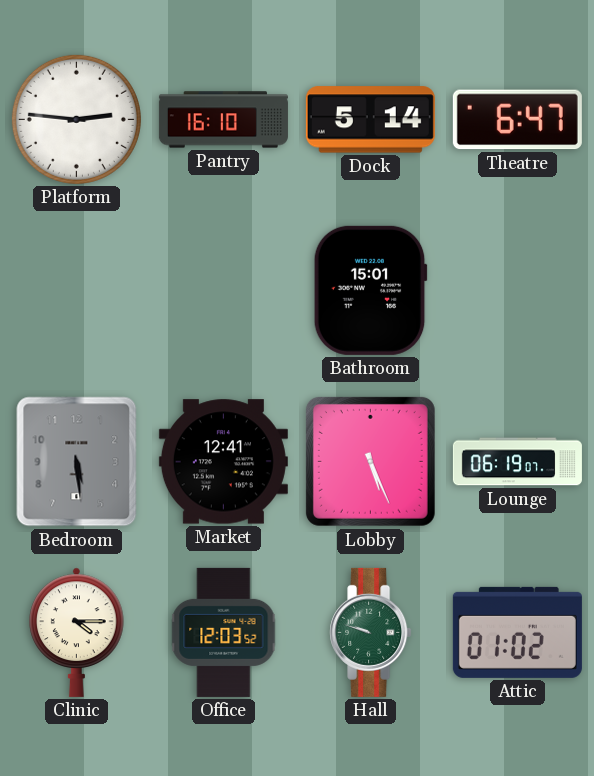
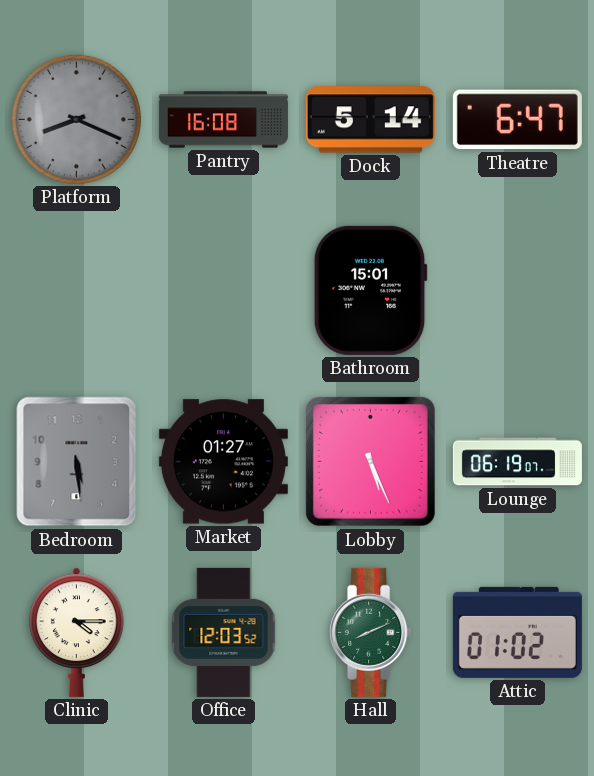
Platform: 2:46 -> 8:19 (76, 119)
Platform dial: white -> grey (76, 119)
Pantry: 16:10 -> 16:08 (223, 120)
Market: 12:41 -> 01:27 (223, 462)
Hall: 9:48 -> 8:11 (371, 632)
